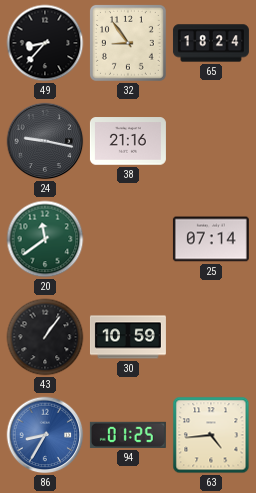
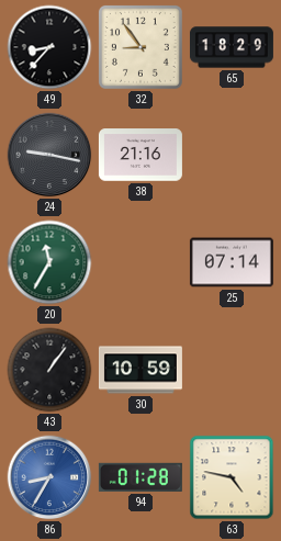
65: 18:24 -> 18:29 (232, 47)
20: 11:39 -> 11:35 (49, 262)
94: 01:25 -> 01:28 (140, 477)
63: 4:44 -> 4:47 (232, 477)
